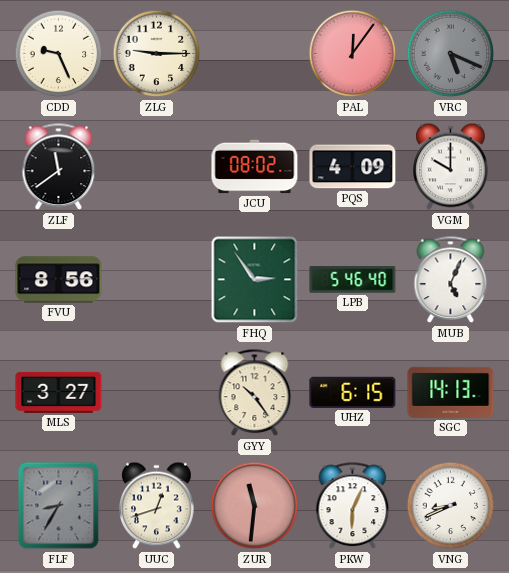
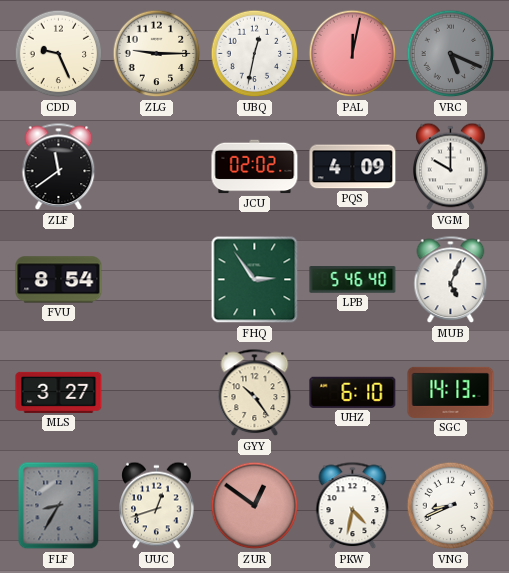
UBQ: none -> 12:32 (255, 54)
PAL: 12:06 -> 12:02 (353, 54)
JCU: 08:02 -> 02:02 (255, 167)
FVU: 8:56 -> 8:54 (59, 280)
UHZ: 6:15 -> 6:10 (353, 392)
ZUR: 11:31 -> 12:51 (255, 506)
PKW: 6:04 -> 4:32 (353, 506)
